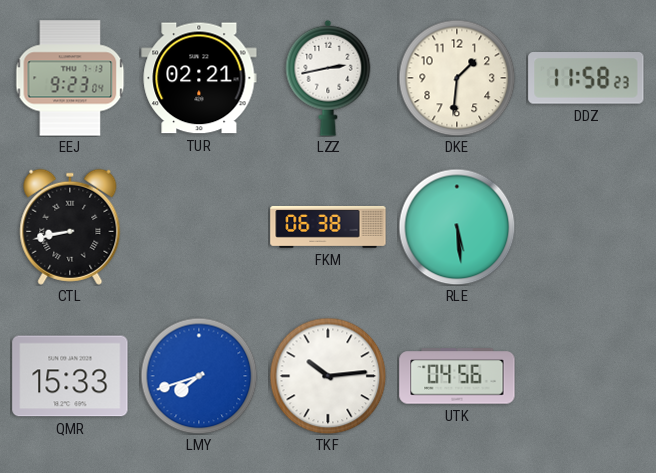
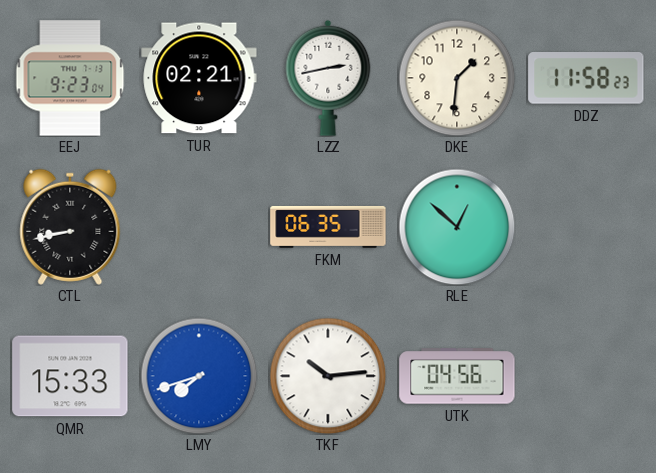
FKM: 06:38 -> 06:35 (328, 227)
RLE: 5:29 -> 12:52 (457, 227)
